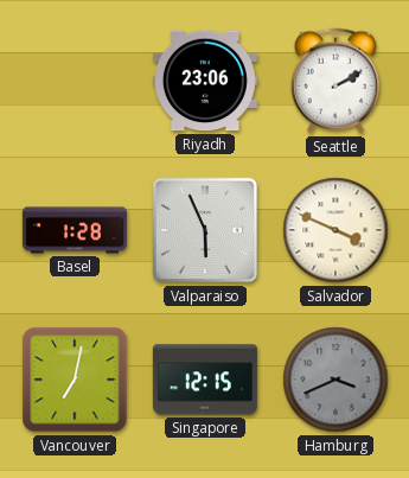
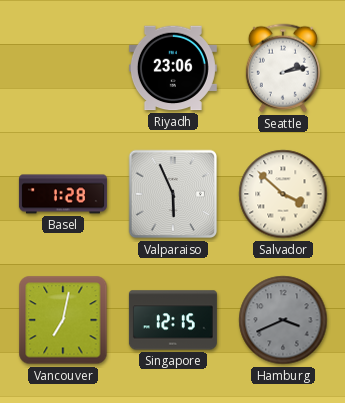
Seattle: 2:10 -> 2:13 (283, 68)
Salvador: 3:49 -> 3:52 (283, 194)
